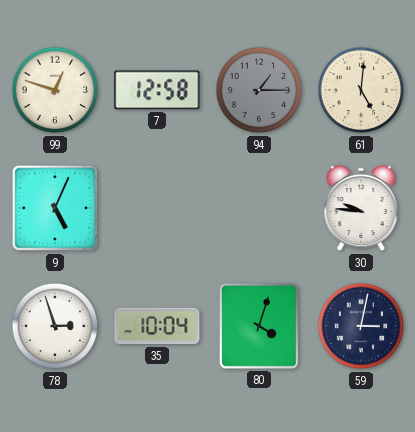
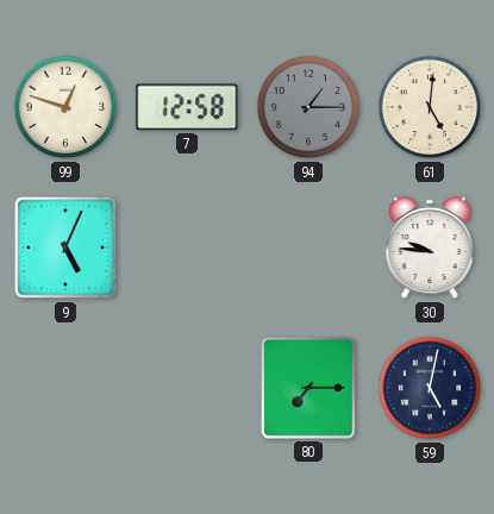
78: 2:57 -> none (55, 326)
35: 10:04 -> none (157, 326)
80: 4:03 -> 7:15 (308, 389)
59: 3:02 -> 5:02 (430, 388)
